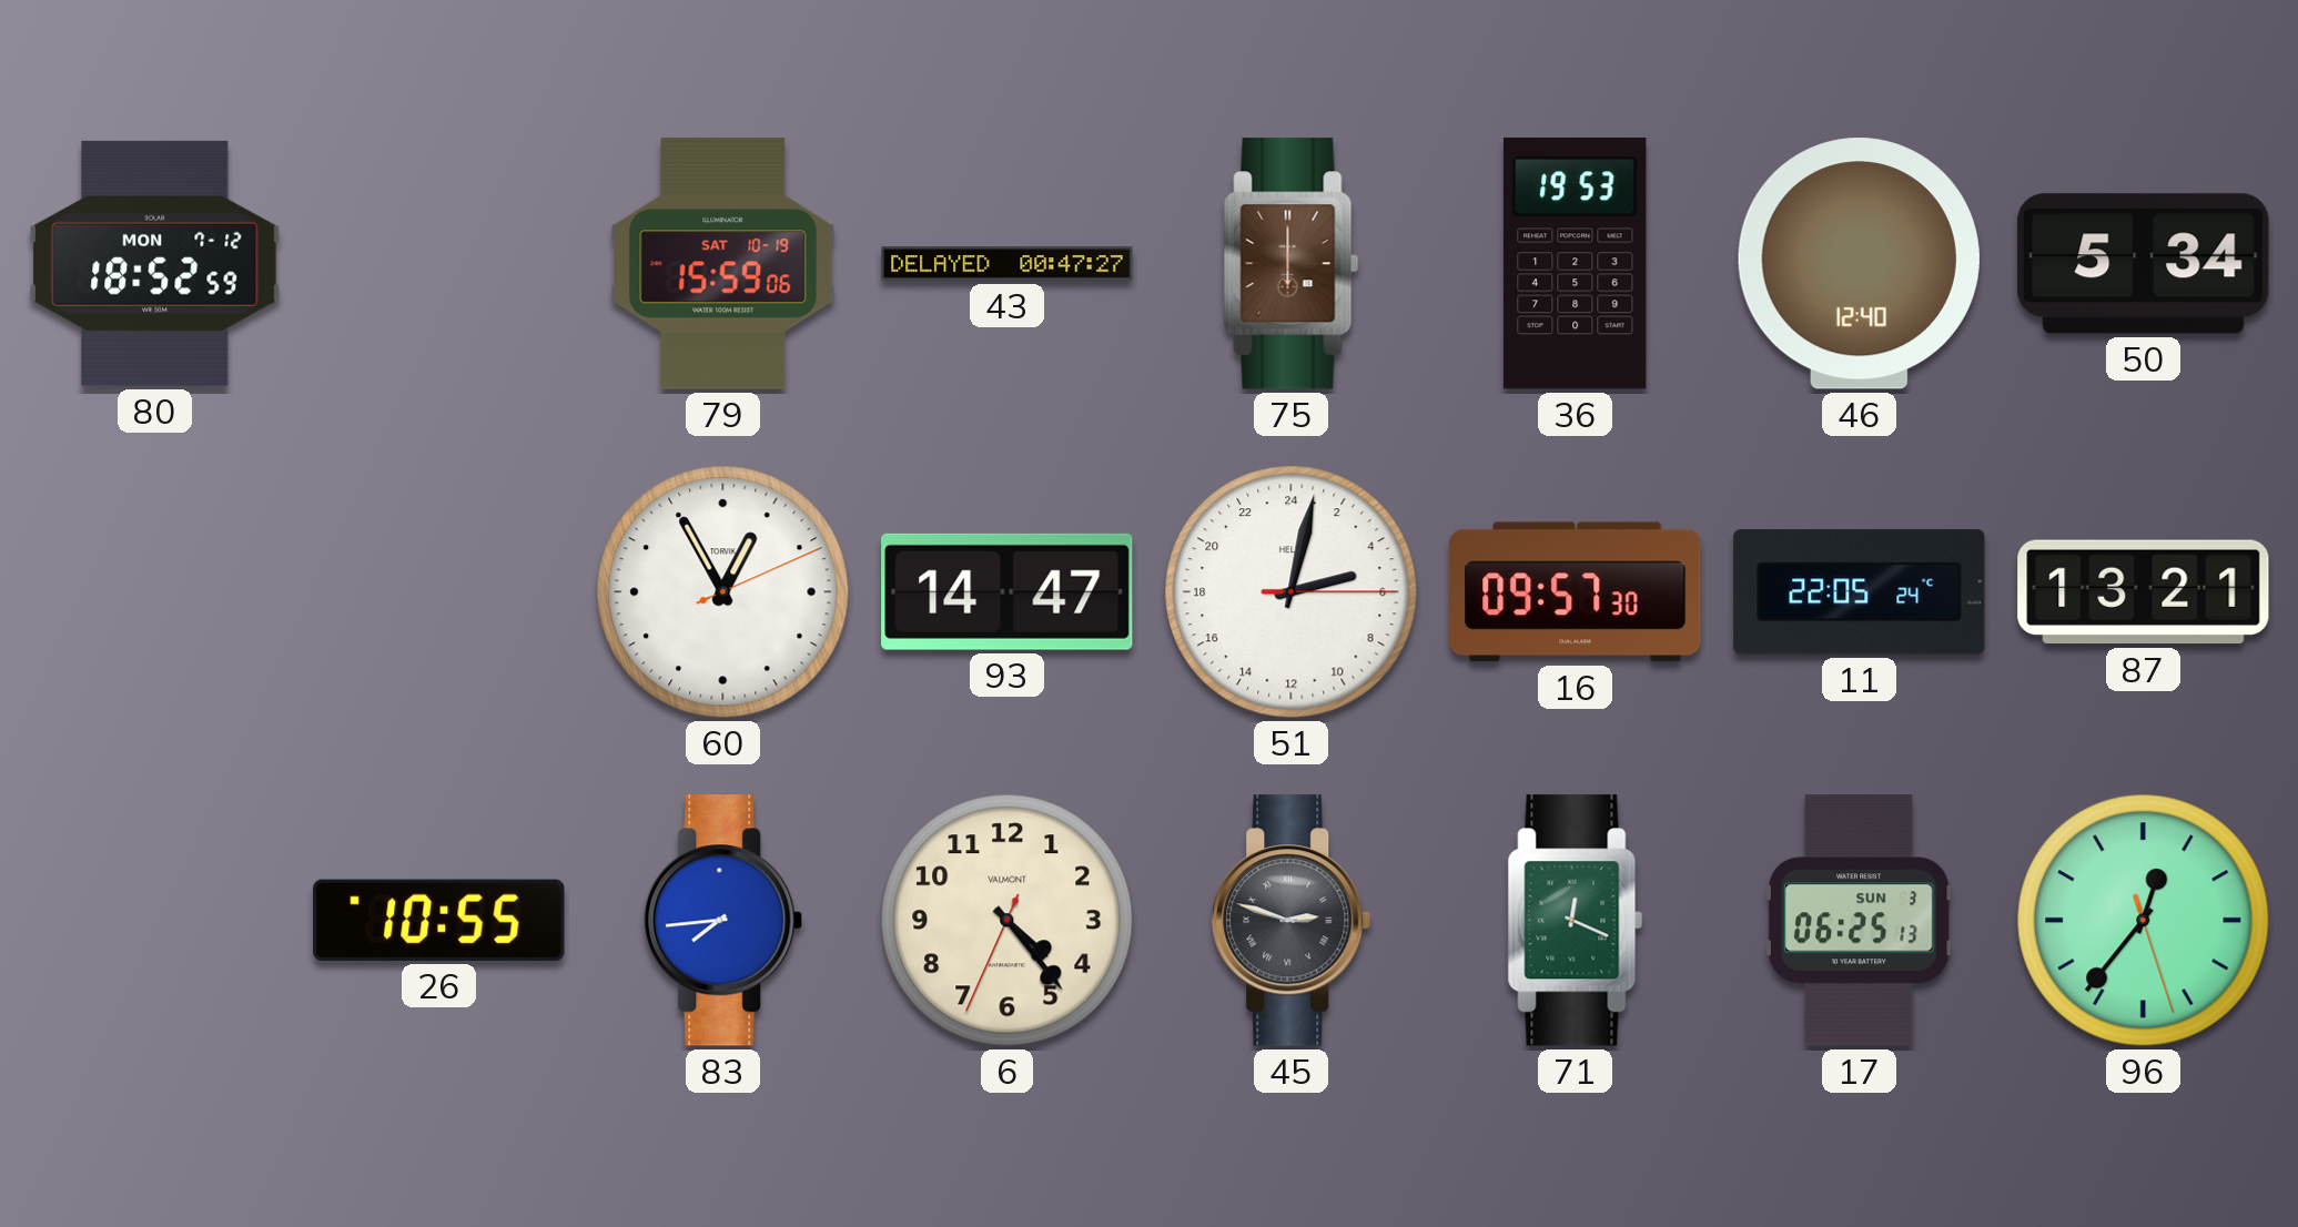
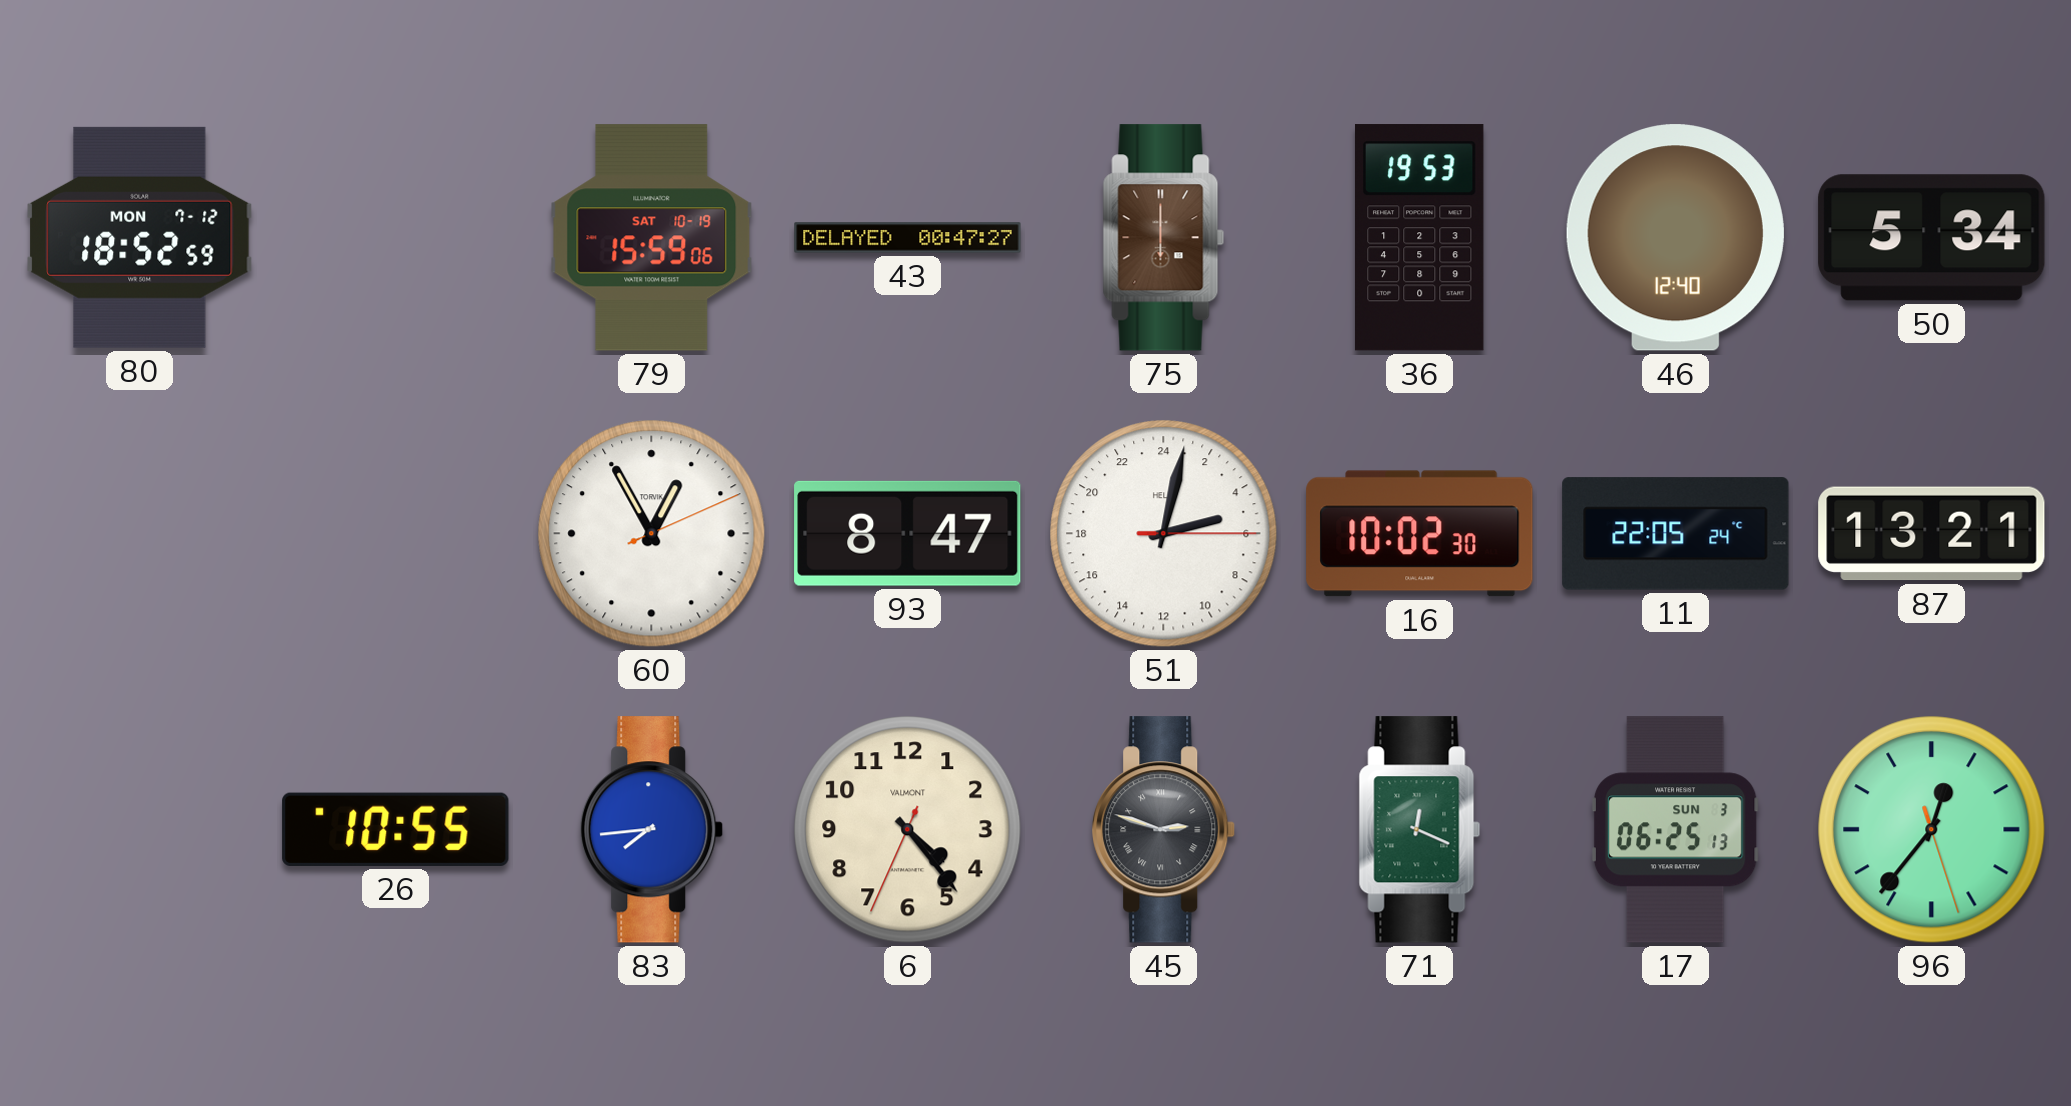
93: 14:47 -> 8:47 (908, 533)
16: 09:57 -> 10:02 (1420, 534)
